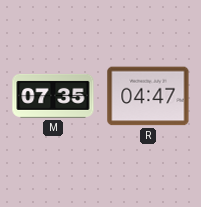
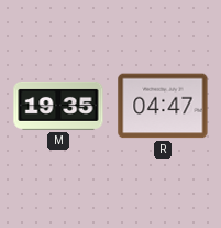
M: 07:35 -> 19:35 (58, 106)
